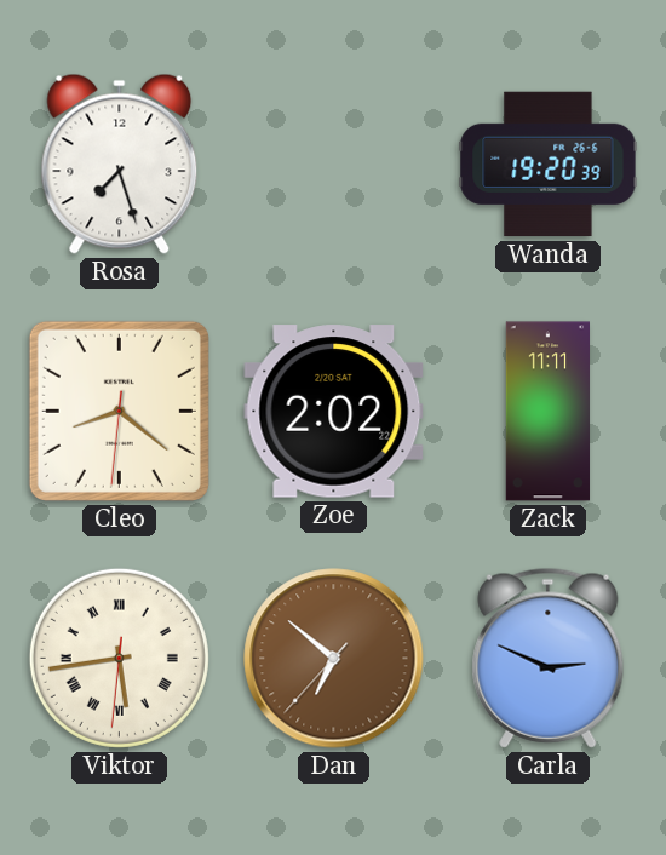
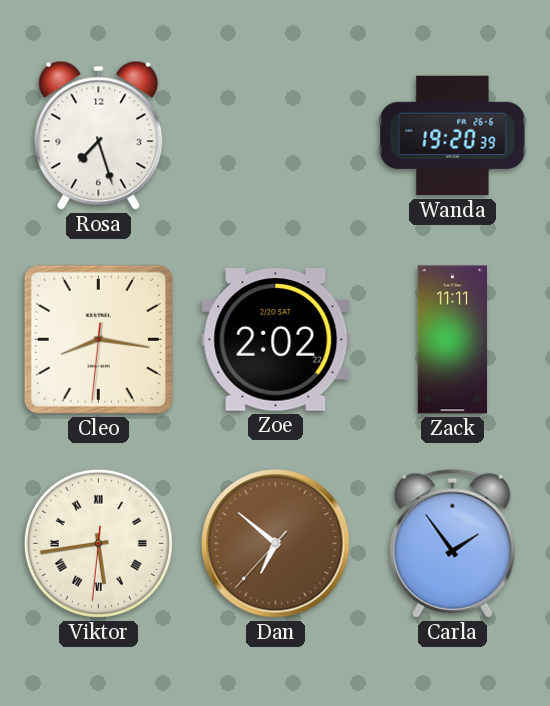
Cleo: 8:21 -> 8:16 (98, 339)
Carla: 2:49 -> 1:54 (453, 543)
